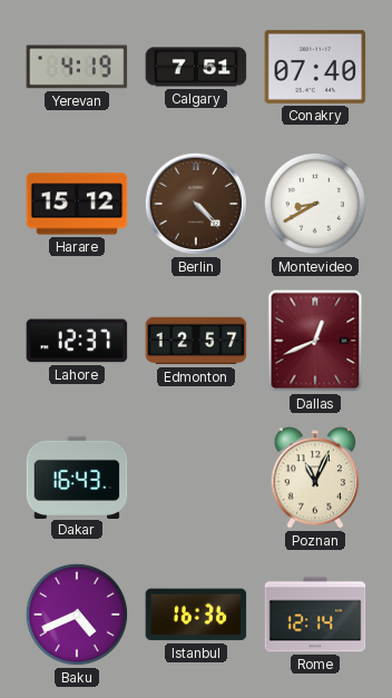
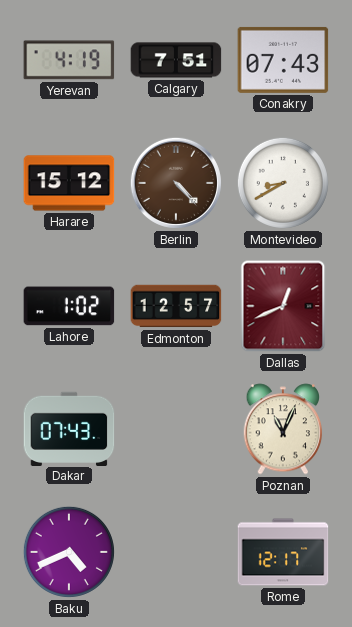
Conakry: 07:40 -> 07:43 (283, 60)
Lahore: 12:37 -> 1:02 (69, 306)
Dakar: 16:43 -> 07:43 (69, 428)
Istanbul: 16:36 -> none (196, 615)
Rome: 12:14 -> 12:17 (283, 552)
